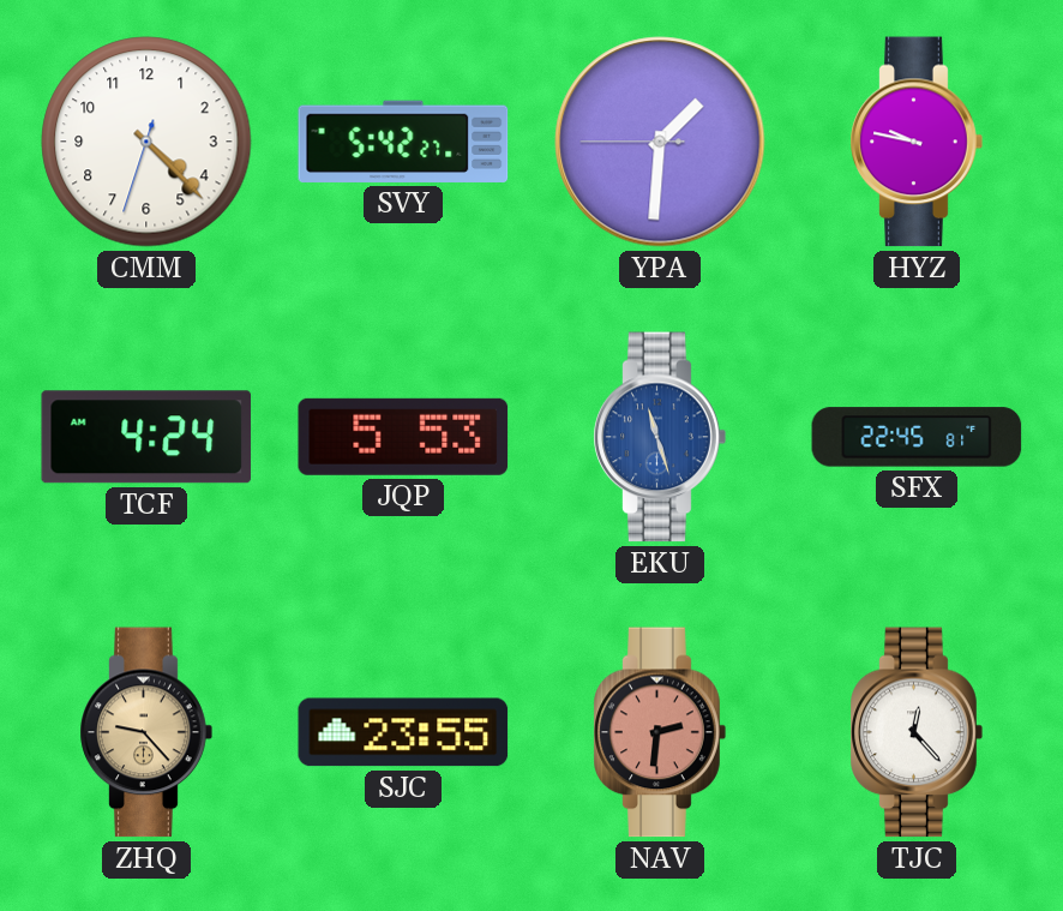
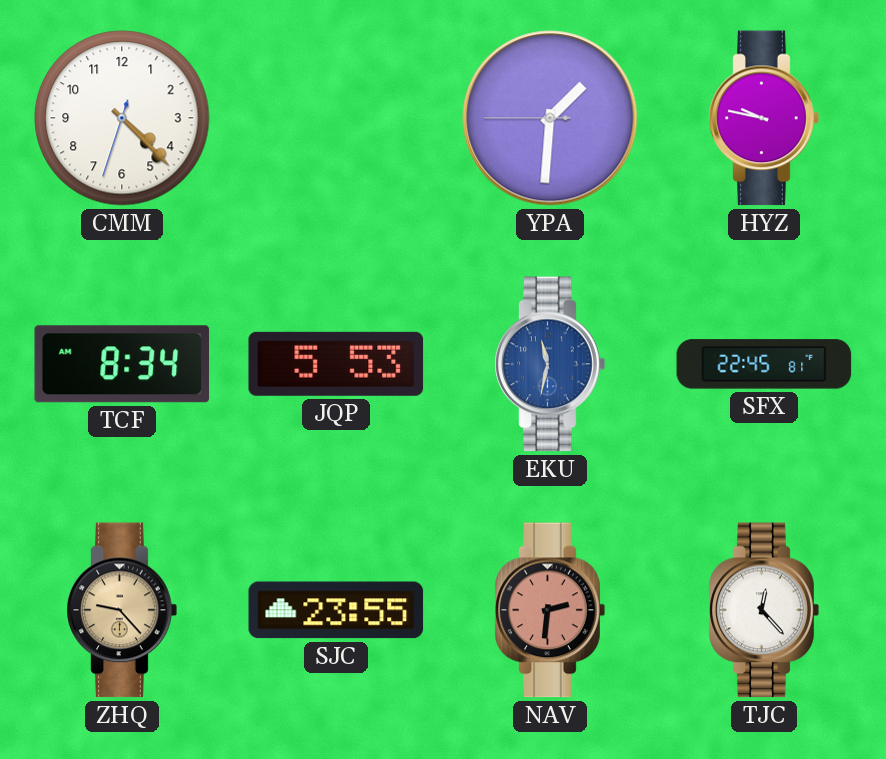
SVY: 5:42 -> none (403, 142)
TCF: 4:24 -> 8:34 (122, 364)
EKU: 11:27 -> 11:32 (550, 364)
